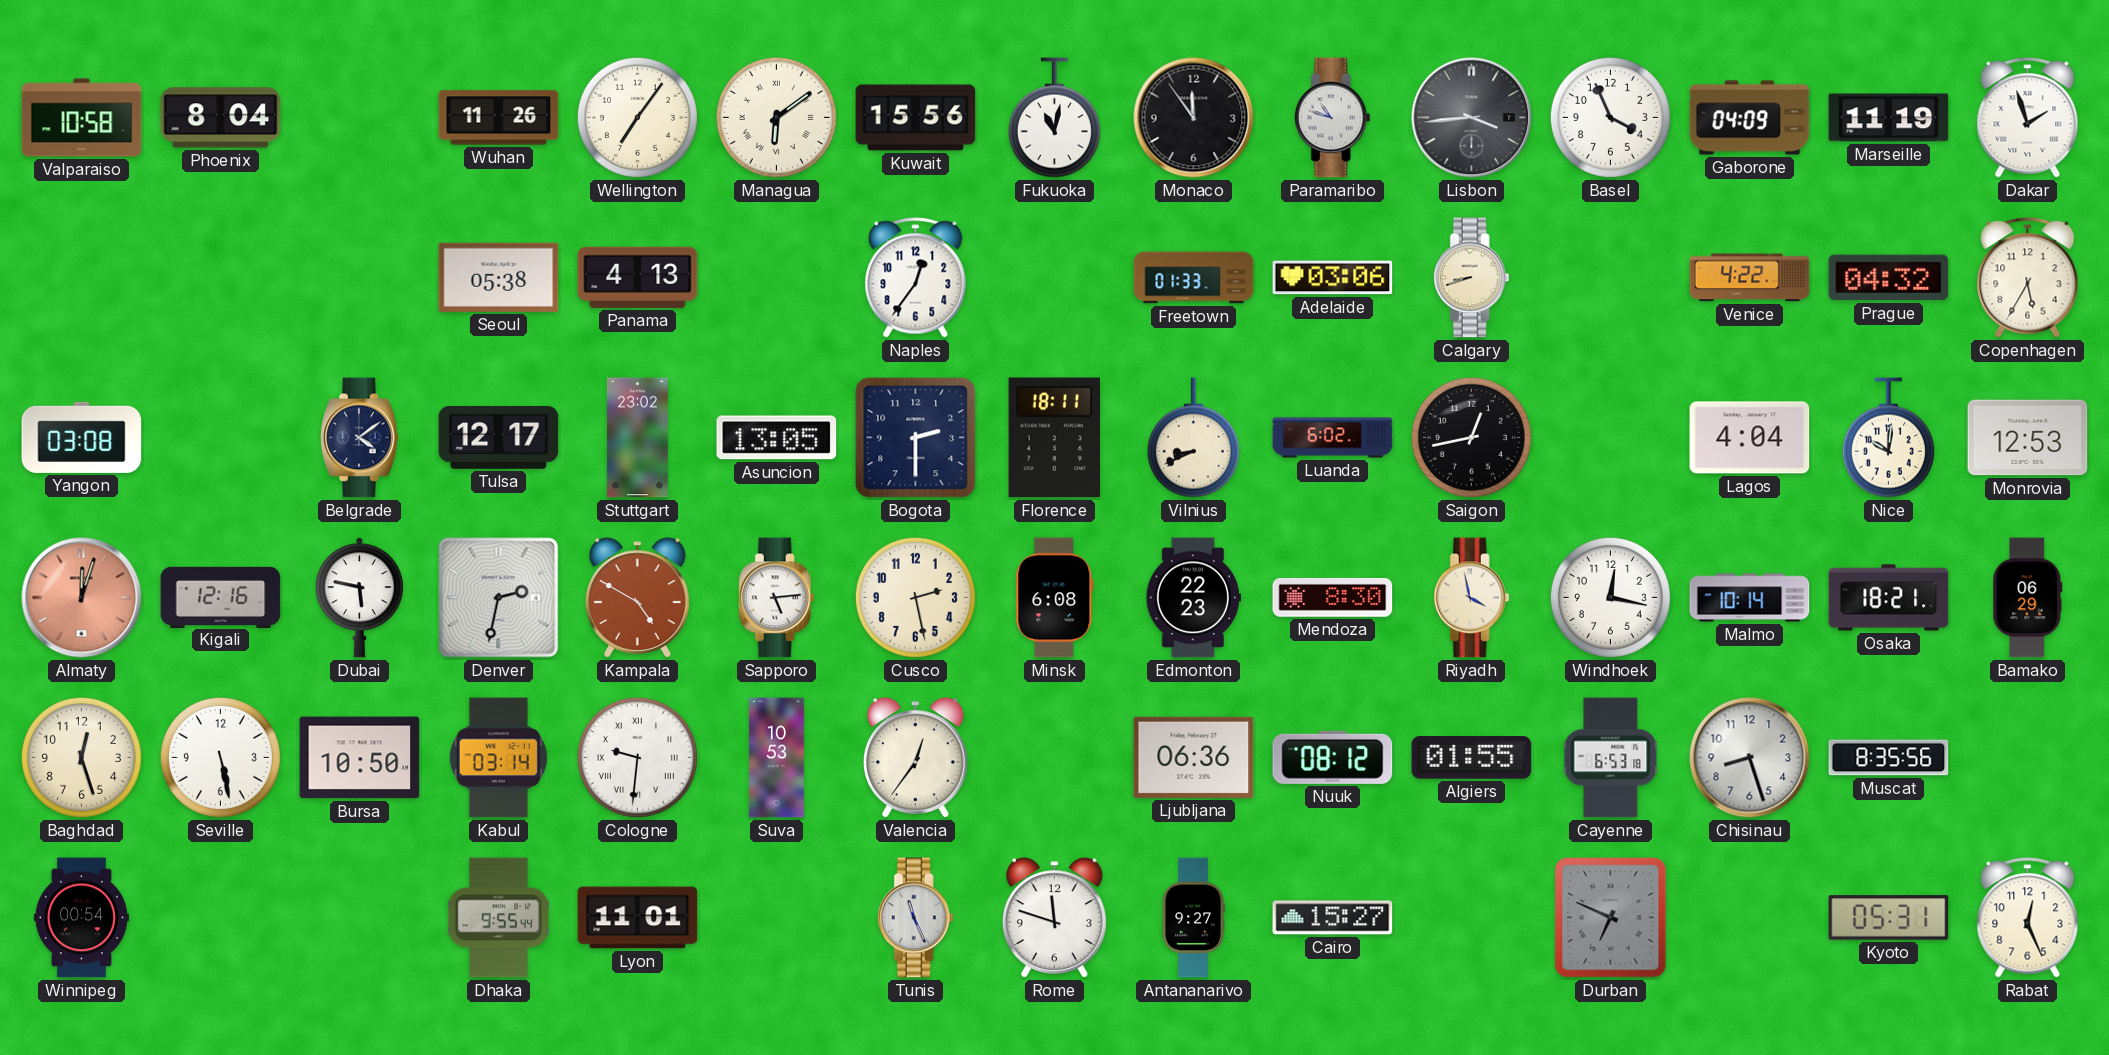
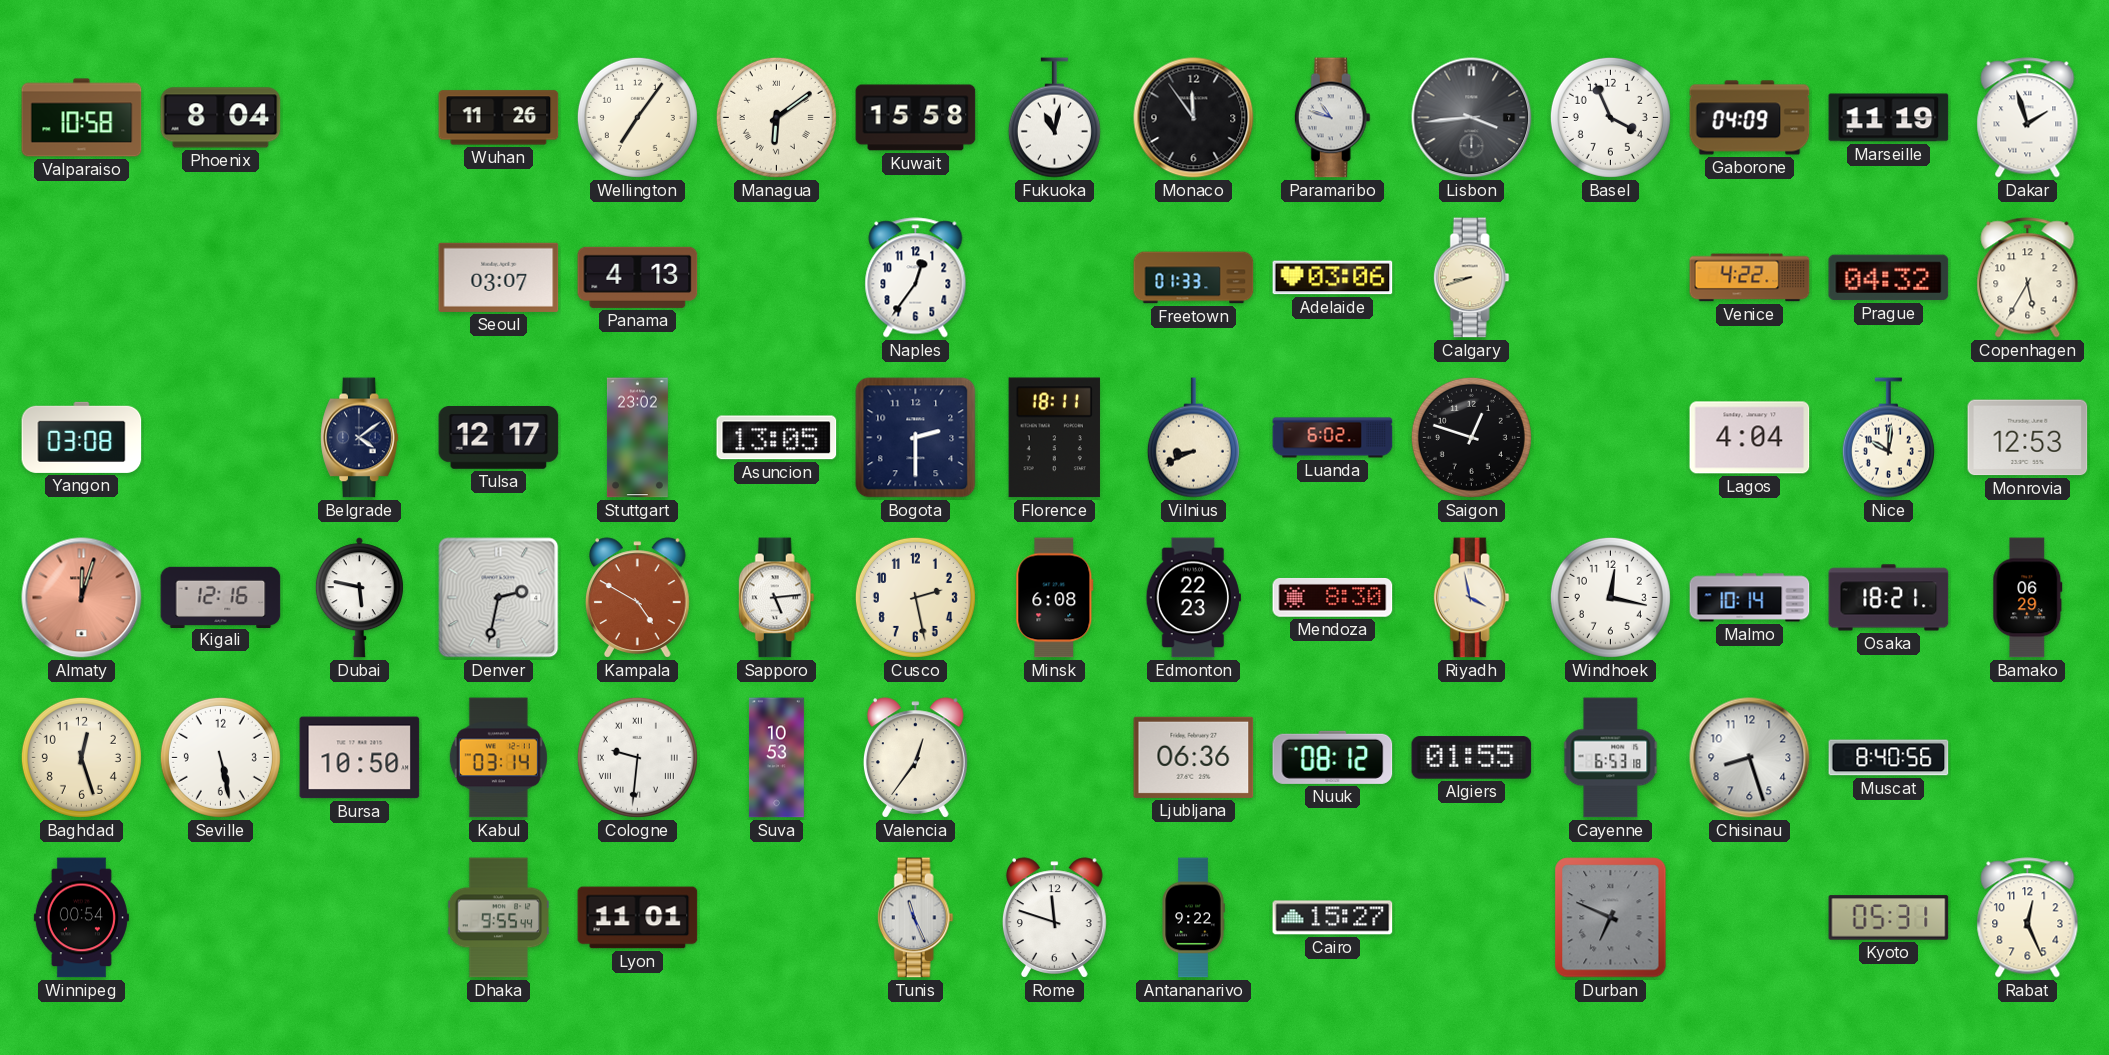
Kuwait: 15:56 -> 15:58 (916, 118)
Seoul: 05:38 -> 03:07 (499, 277)
Saigon: 12:43 -> 12:48 (1471, 437)
Muscat: 8:35 -> 8:40 (1889, 758)
Antananarivo: 9:27 -> 9:22 (1193, 918)
